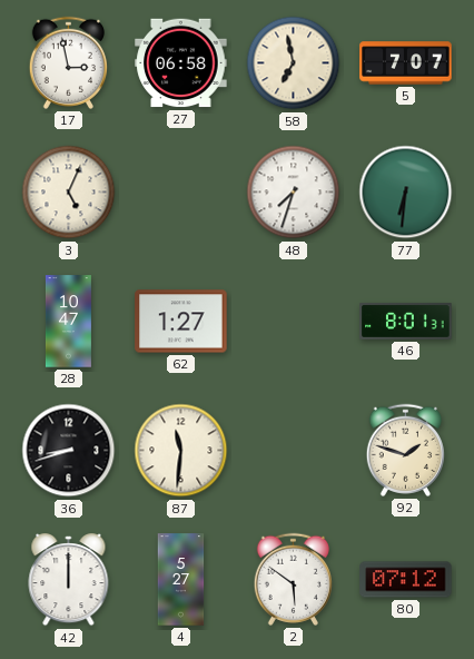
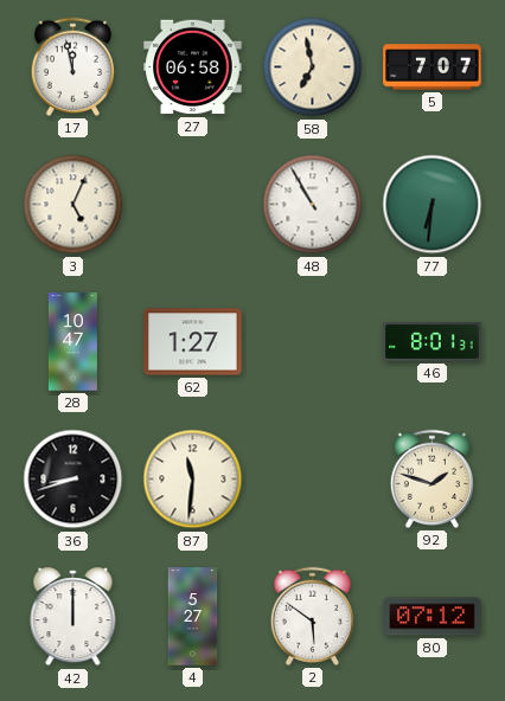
17: 2:58 -> 11:58 (72, 66)
48: 7:33 -> 10:55 (313, 205)
